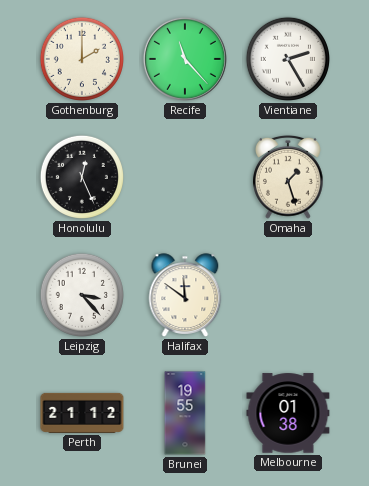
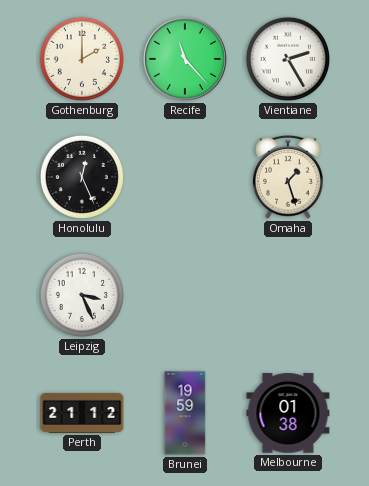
Leipzig: 3:23 -> 3:26 (82, 295)
Halifax: 11:51 -> none (185, 295)
Brunei: 19:55 -> 19:59 (185, 413)
